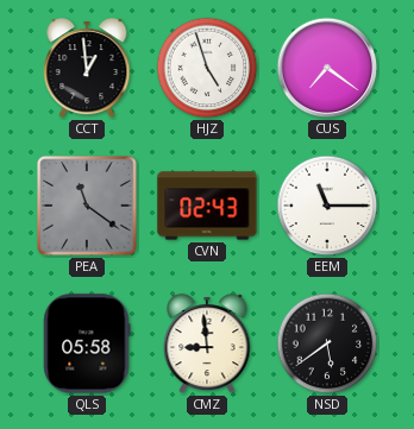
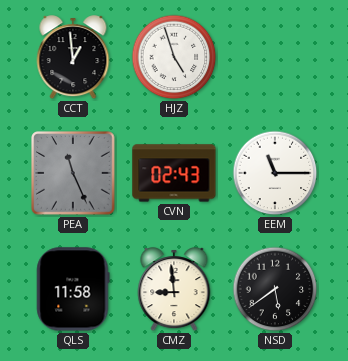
CUS: 7:21 -> none (327, 68)
PEA: 11:21 -> 11:26 (73, 173)
QLS: 05:58 -> 11:58 (73, 289)
